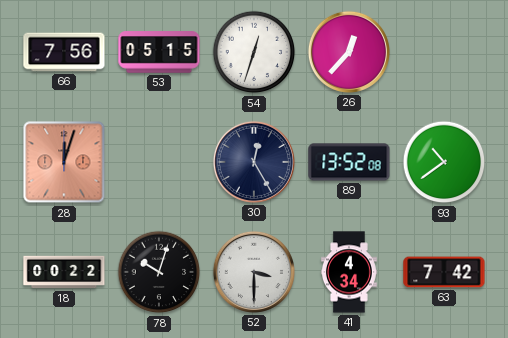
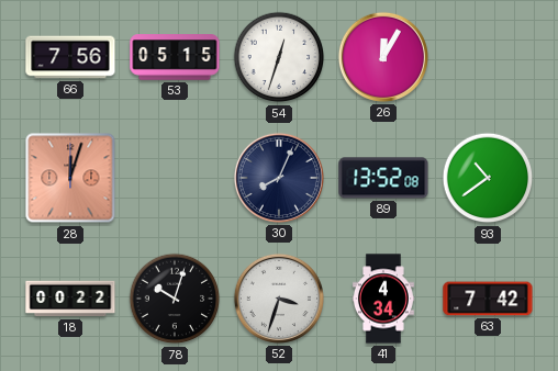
26: 12:37 -> 12:05 (383, 57)
30: 12:25 -> 8:04 (279, 178)
52: 3:30 -> 3:33 (279, 299)
